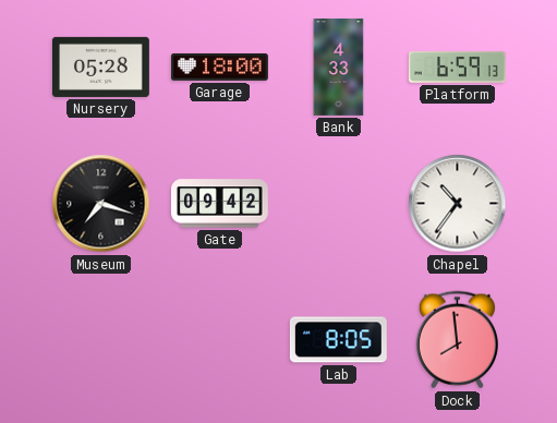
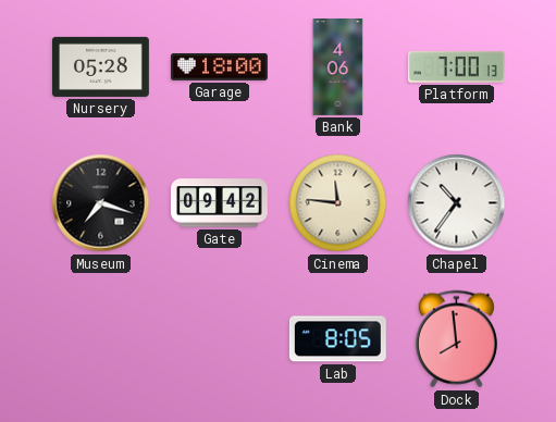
Bank: 4:33 -> 4:06 (338, 67)
Platform: 6:59 -> 7:00 (456, 67)
Cinema: none -> 11:46 (338, 203)
